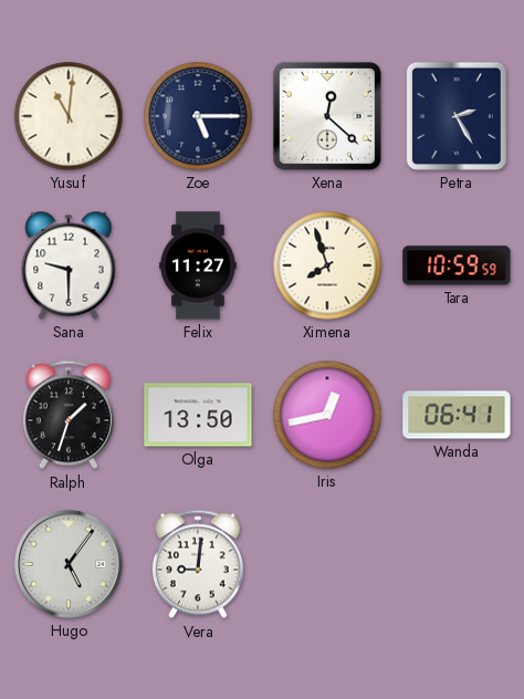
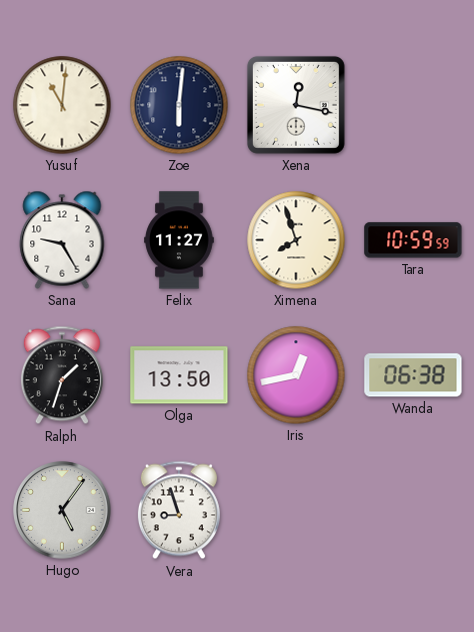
Zoe: 5:15 -> 6:01 (179, 105)
Xena: 12:22 -> 12:17 (296, 105)
Petra: 2:25 -> none (457, 116)
Sana: 9:30 -> 9:25 (62, 240)
Wanda: 06:41 -> 06:38 (413, 375)
Vera: 9:01 -> 8:57 (179, 510)
